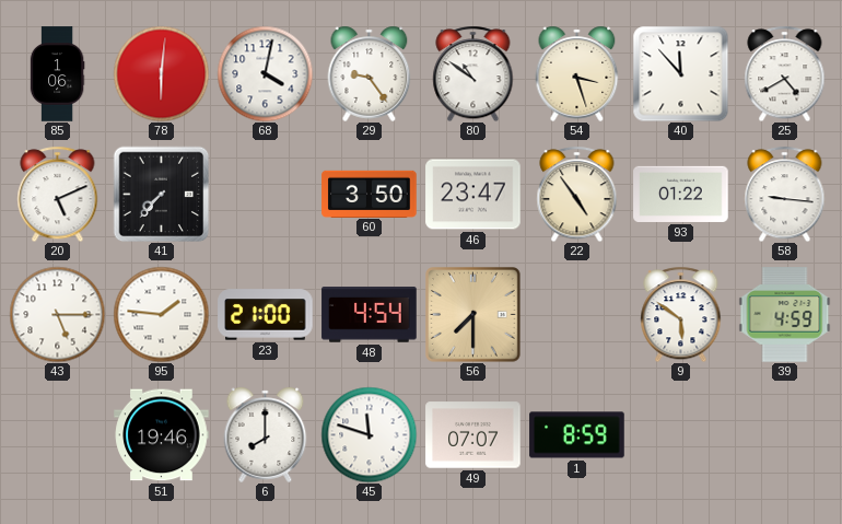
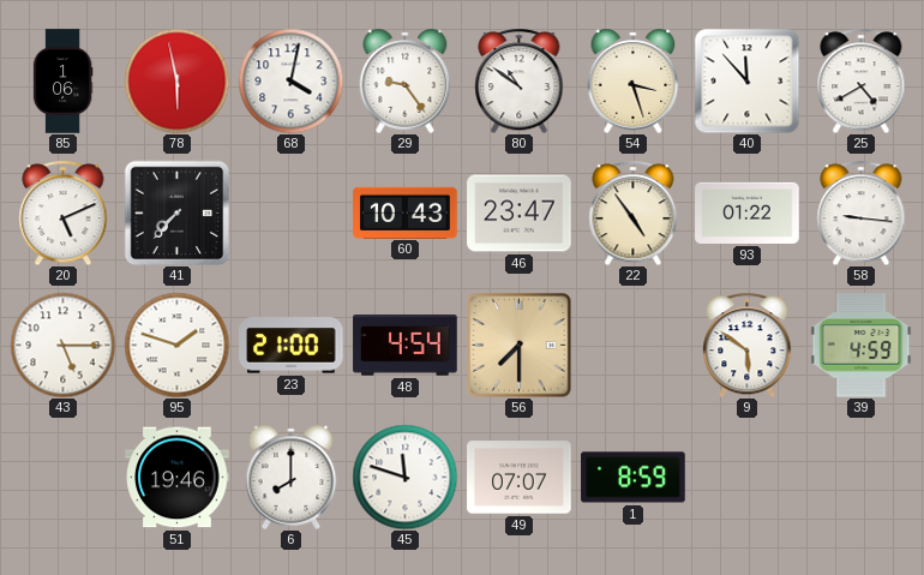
78: 6:01 -> 5:58 (176, 80)
60: 3:50 -> 10:43 (406, 212)
95: 1:46 -> 1:48 (176, 345)
